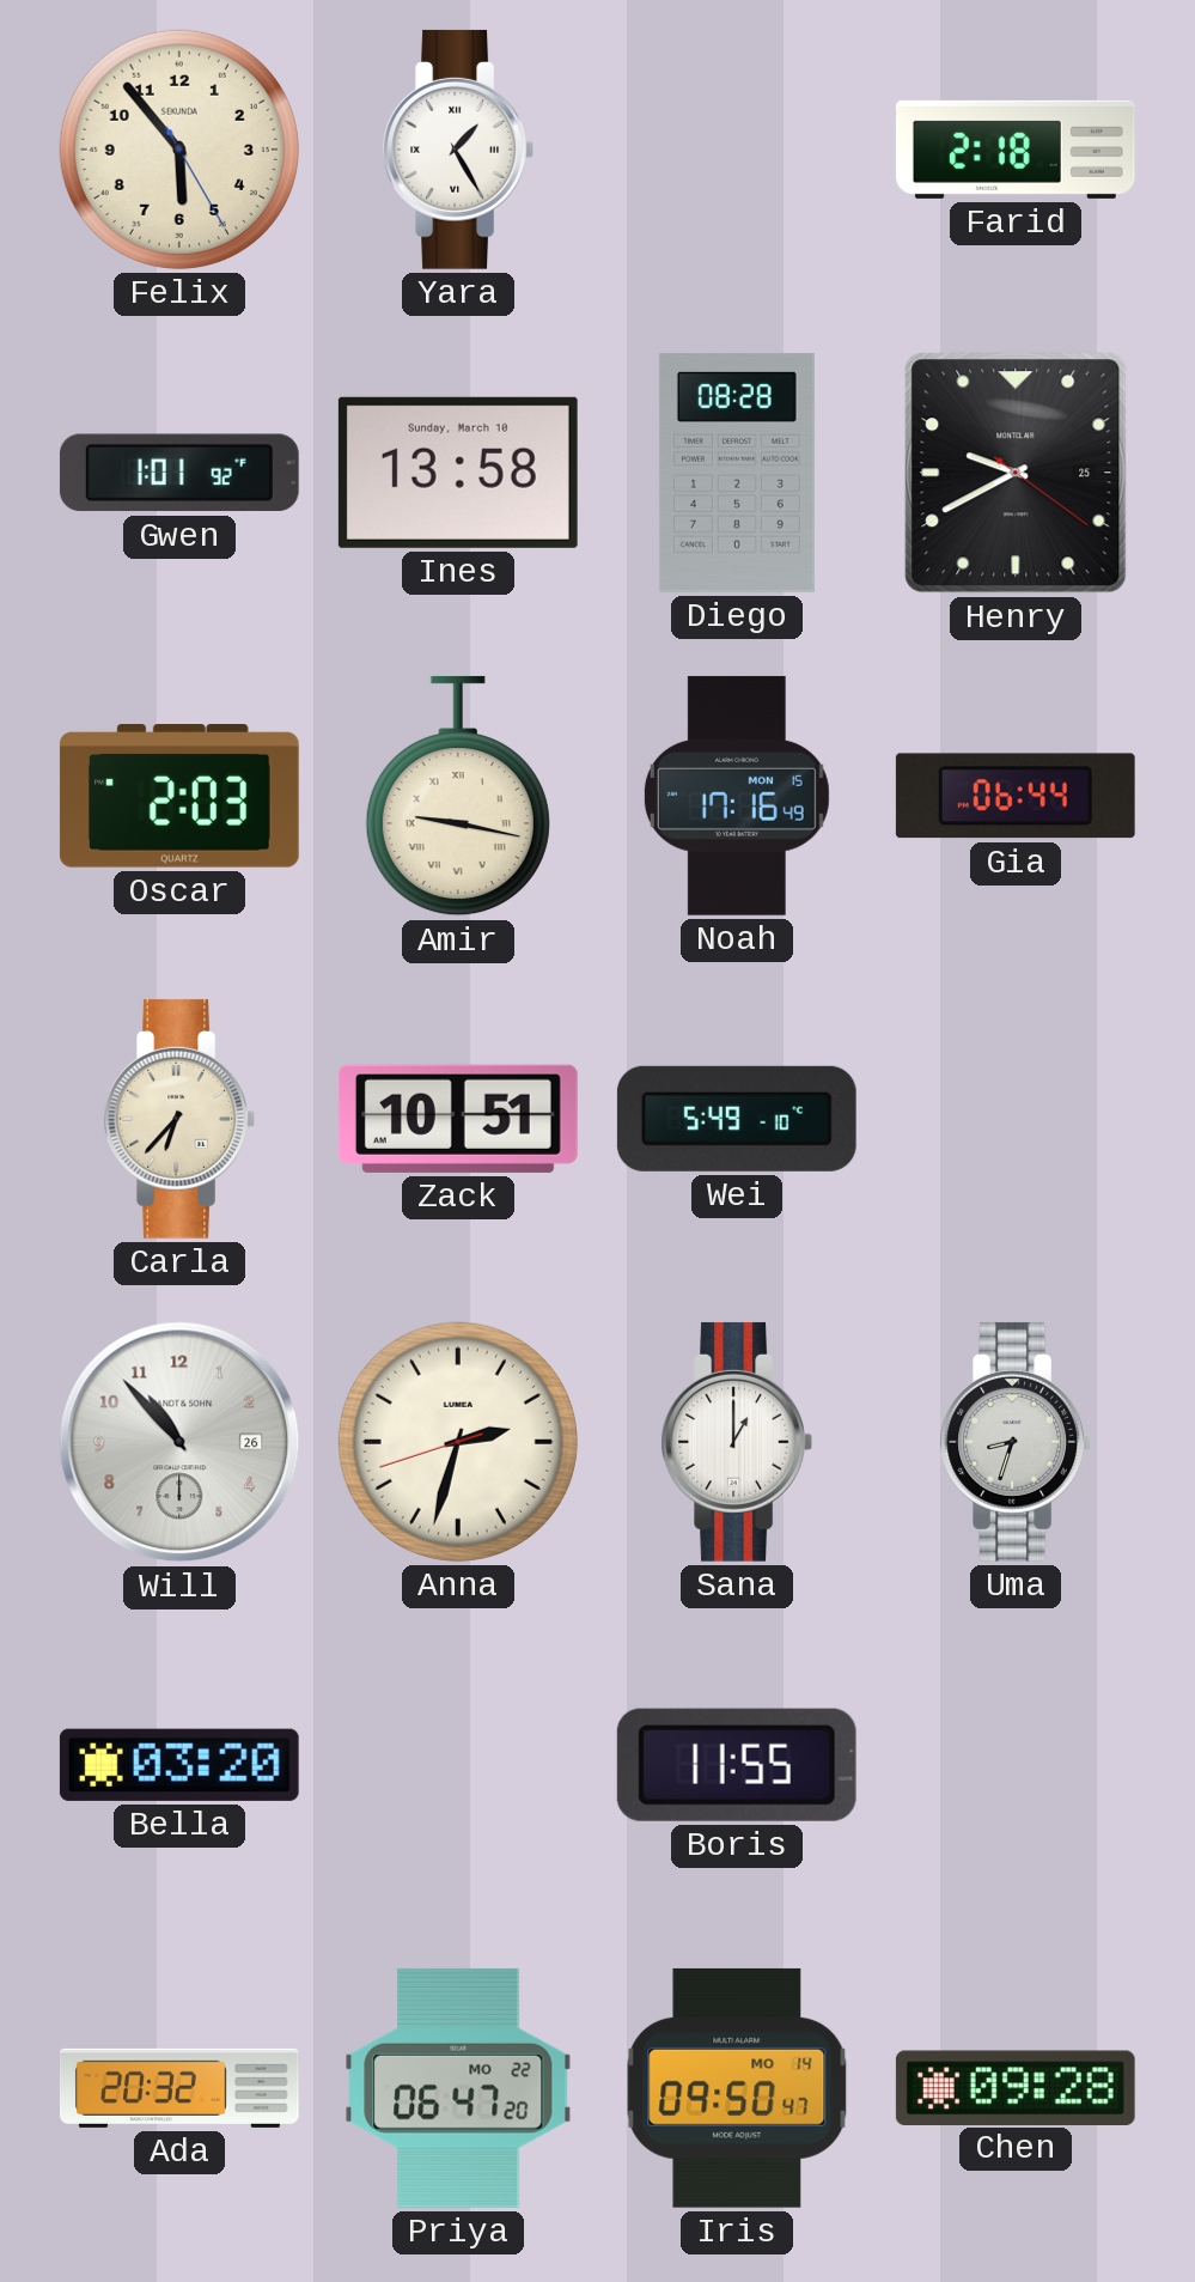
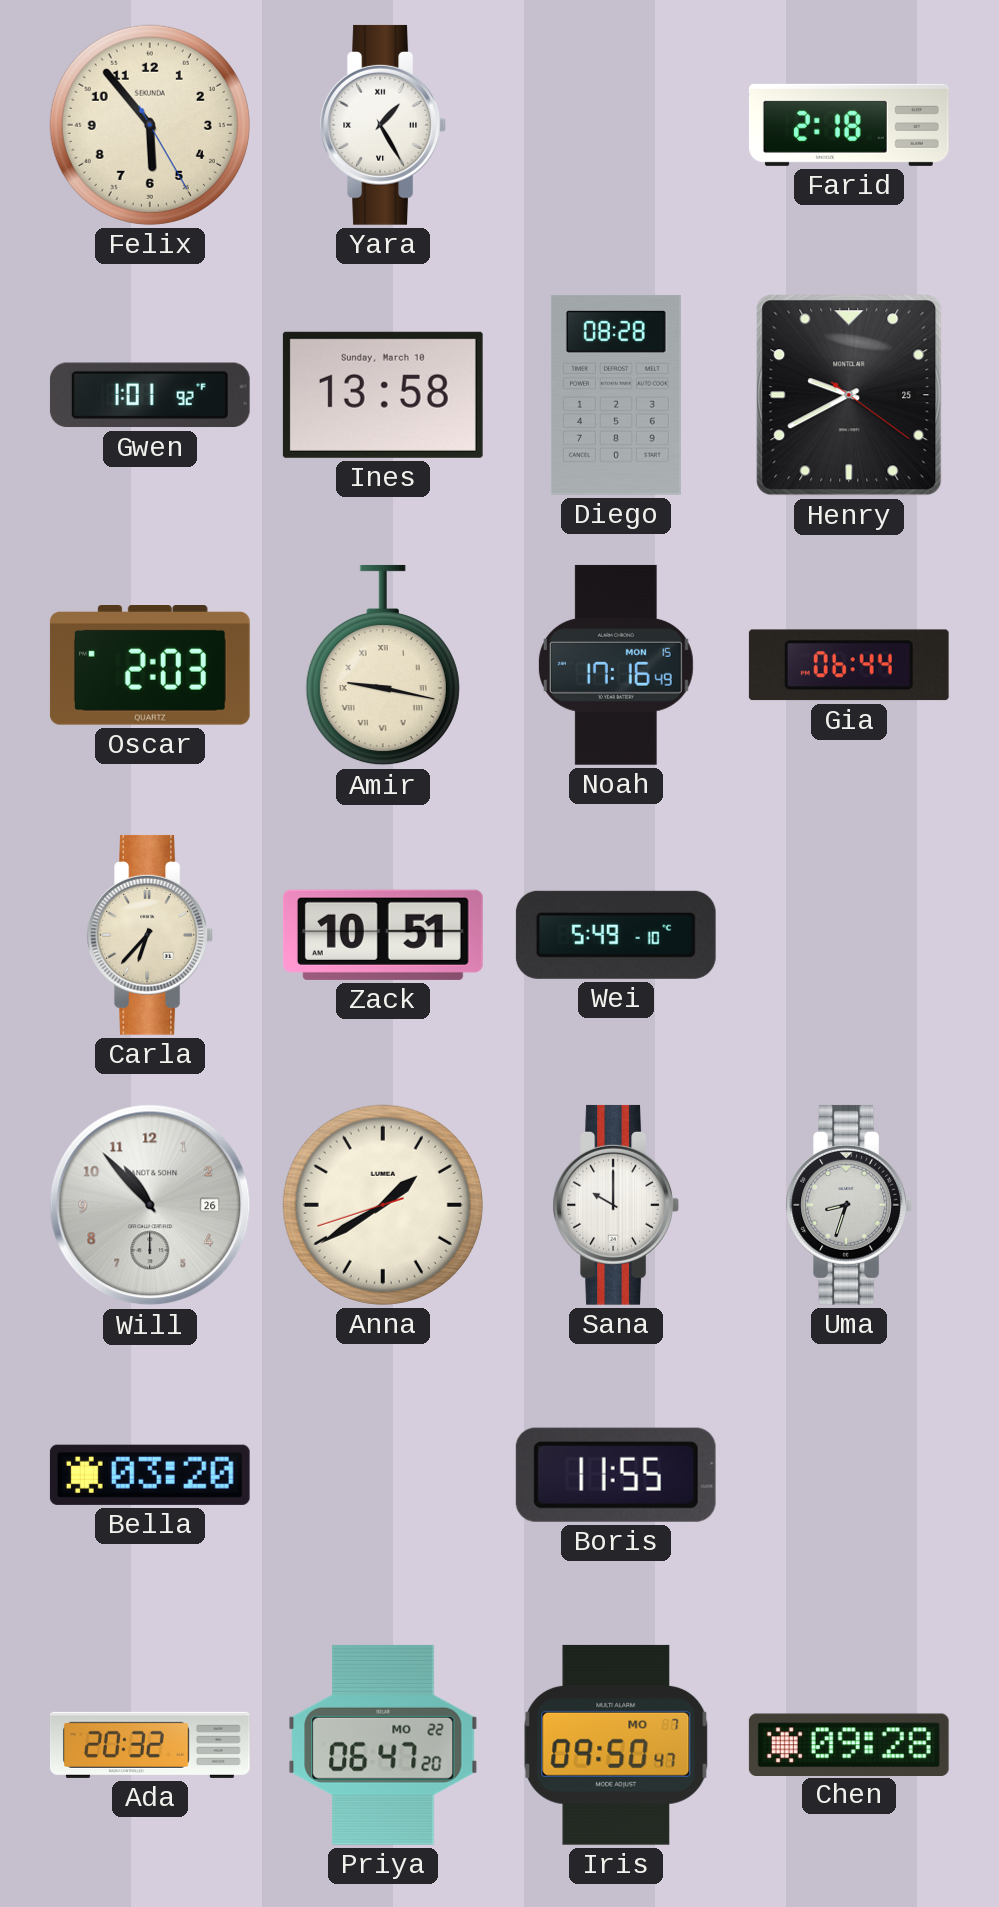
Anna: 2:32 -> 1:39 (383, 1205)
Sana: 1:00 -> 10:00 (615, 1205)
Iris date: MO 14 -> MO 7 (616, 1745)
